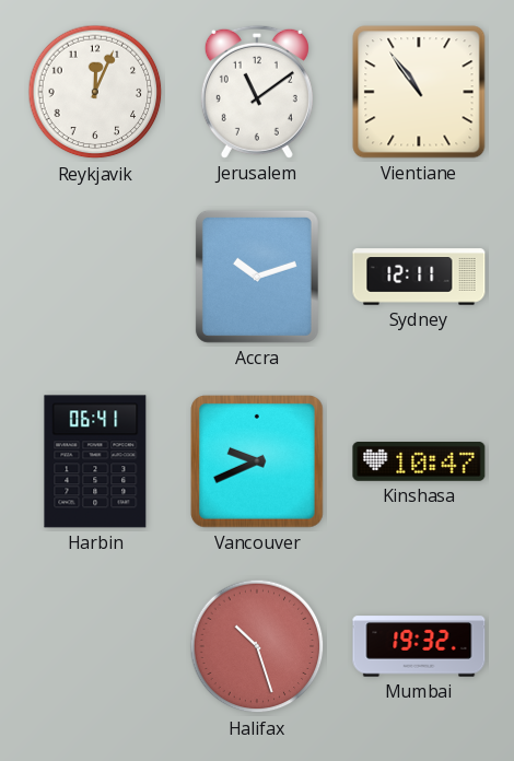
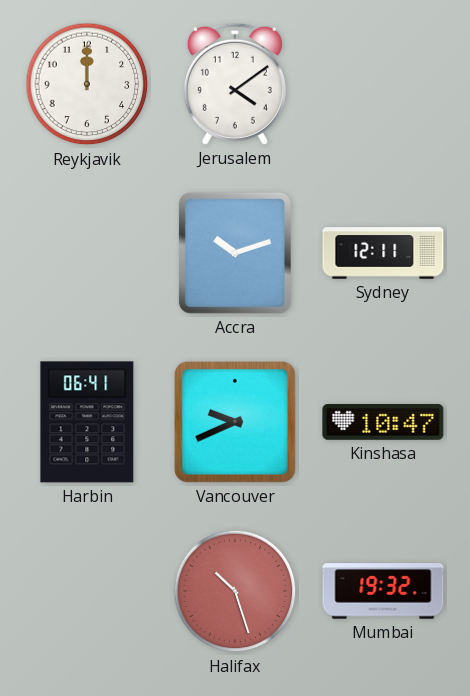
Reykjavik: 12:04 -> 12:00 (87, 84)
Jerusalem: 11:09 -> 4:09 (235, 84)
Vientiane: 10:54 -> none (419, 92)
